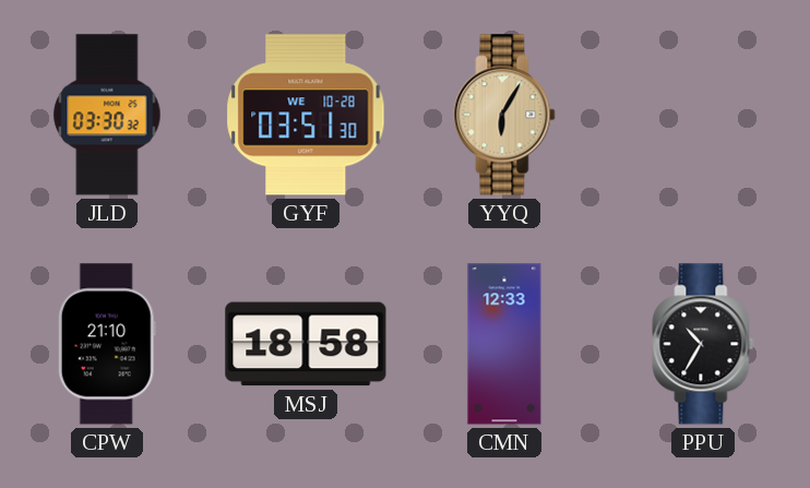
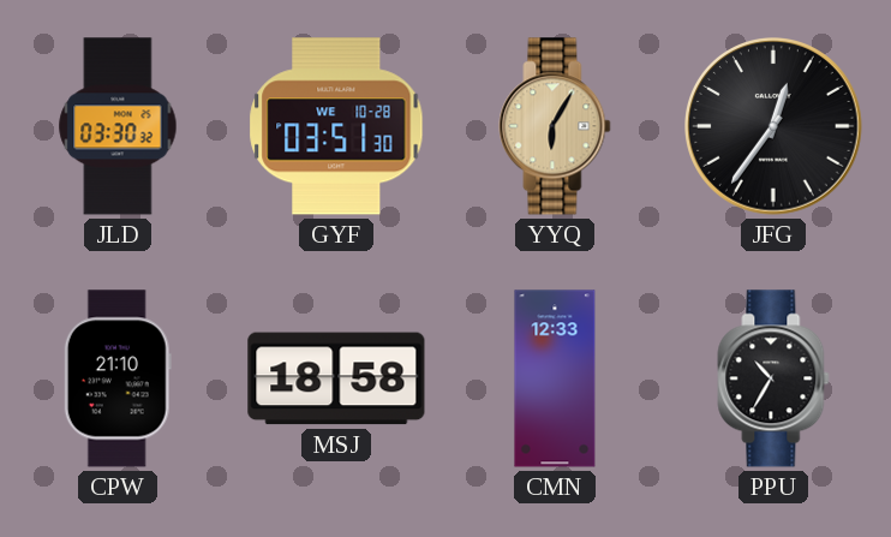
JFG: none -> 12:36 (773, 126)
